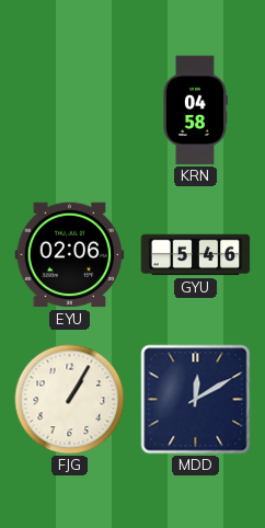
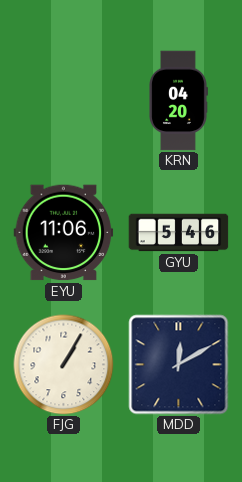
KRN: 04:58 -> 04:20 (179, 101)
EYU: 02:06 -> 11:06 (64, 233)
